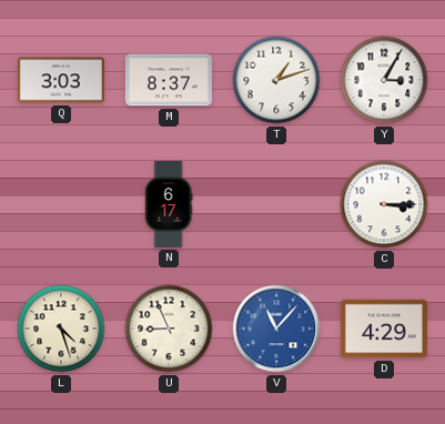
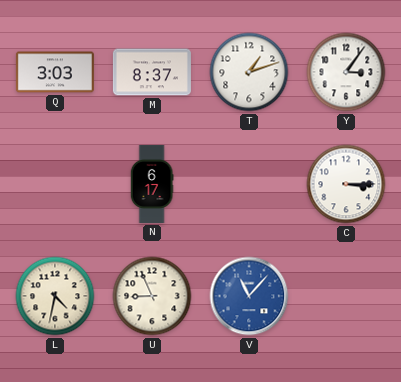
Y: 3:05 -> 3:06 (346, 72)
L: 4:27 -> 4:32 (55, 296)
D: 4:29 -> none (384, 329)
